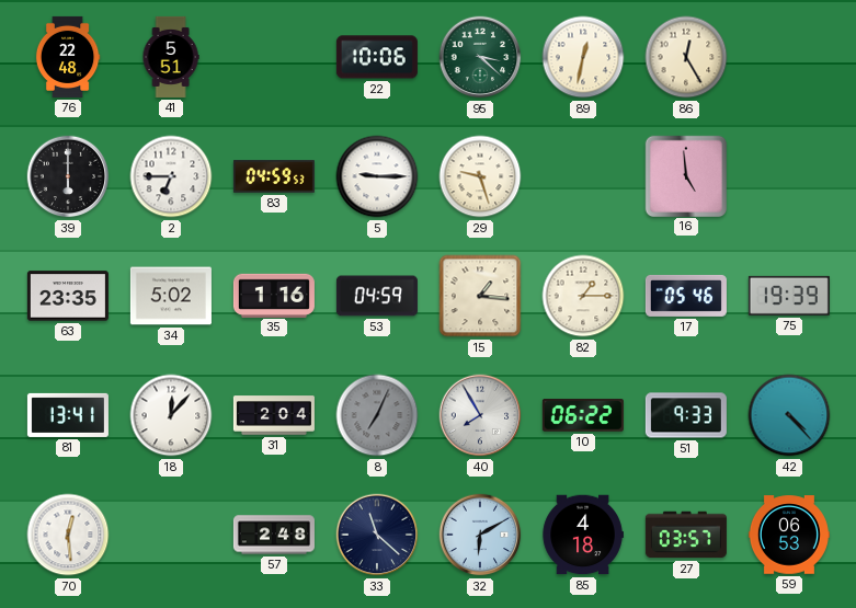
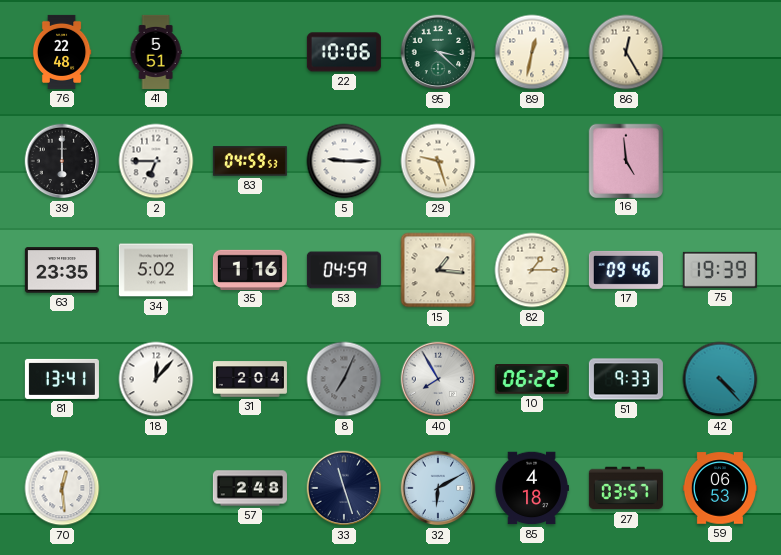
17: 05:46 -> 09:46 (626, 270)
33: 11:22 -> 11:27 (344, 488)
